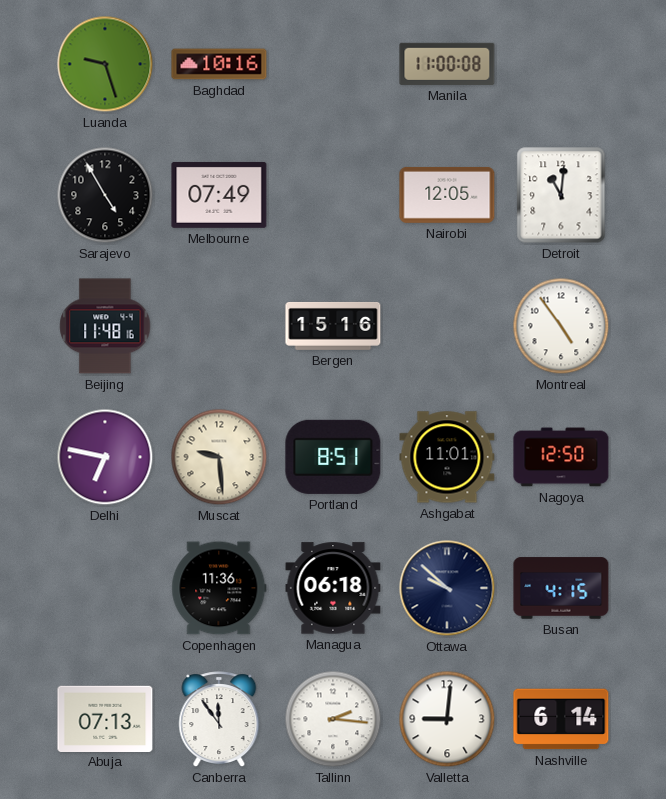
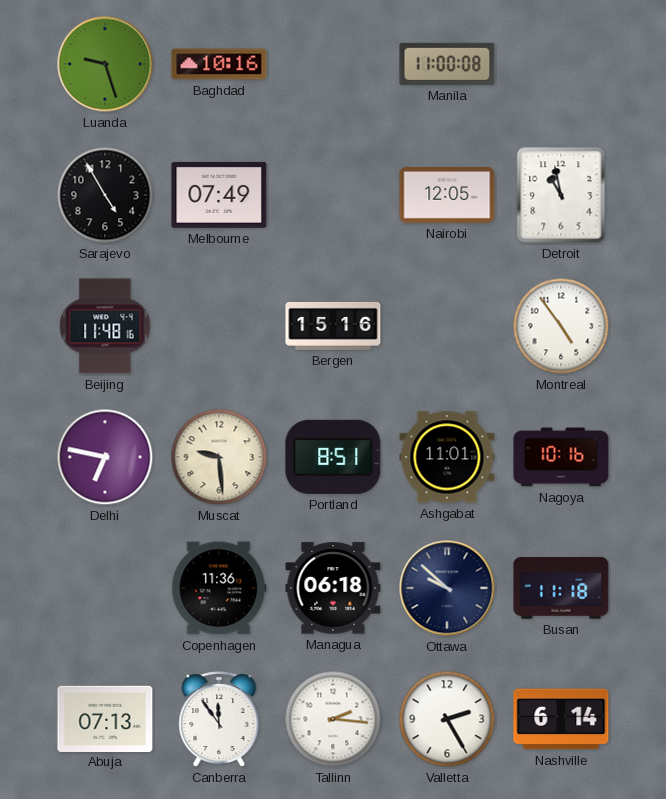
Detroit: 11:01 -> 10:58 (561, 195)
Nagoya: 12:50 -> 10:16 (561, 457)
Busan: 4:15 -> 11:18 (561, 588)
Valletta: 9:01 -> 2:25 (447, 719)
